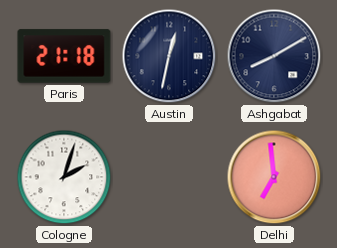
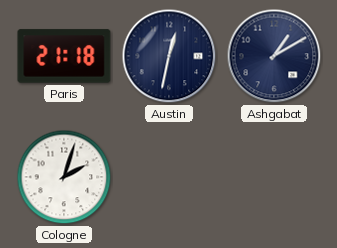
Ashgabat: 8:10 -> 1:10 (274, 56)
Delhi: 6:59 -> none (274, 177)
